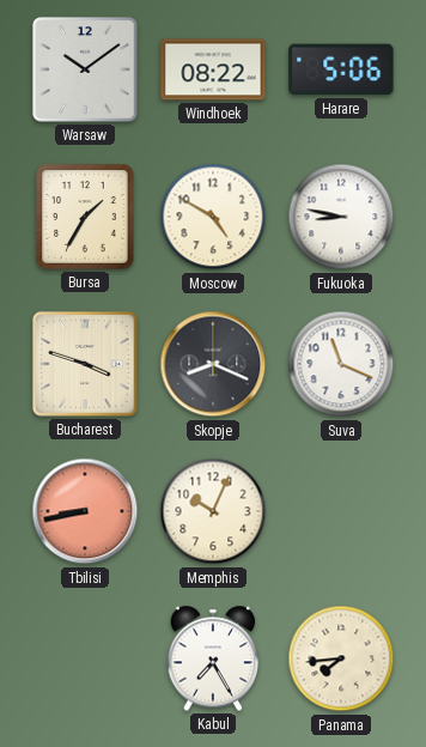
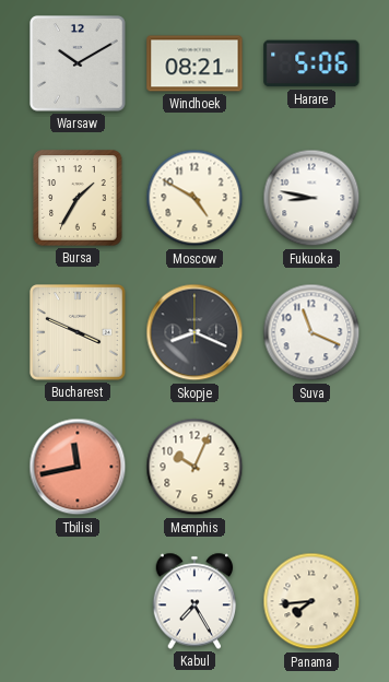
Warsaw: 10:09 -> 10:10 (78, 63)
Windhoek: 08:22 -> 08:21 (194, 63)
Bucharest: 3:48 -> 3:49 (78, 332)
Tbilisi: 8:43 -> 11:43 (78, 467)
